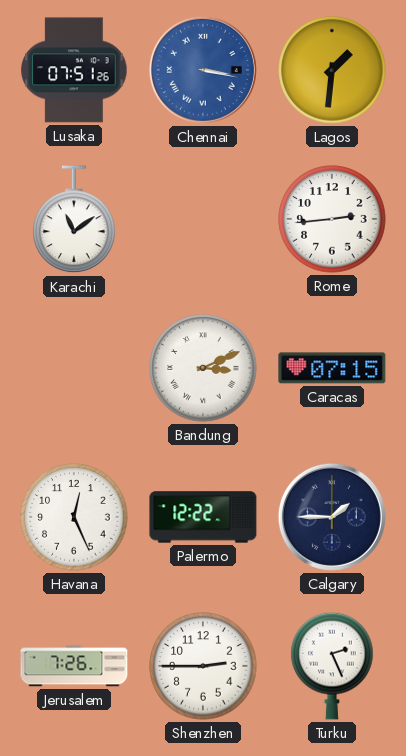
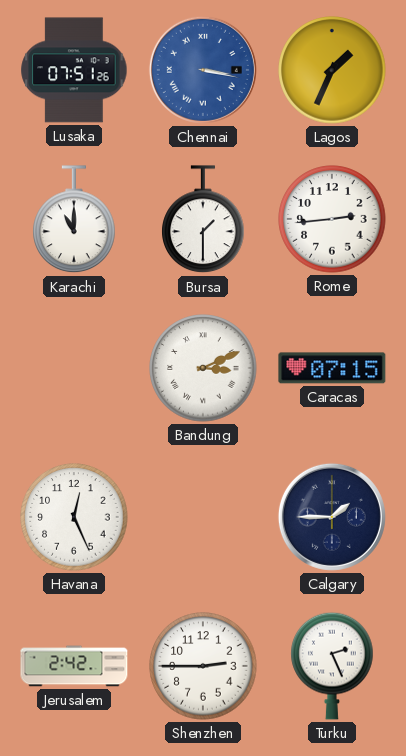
Lagos: 1:31 -> 1:34 (332, 70)
Karachi: 11:09 -> 11:00 (74, 220)
Bursa: none -> 1:30 (203, 220)
Palermo: 12:22 -> none (203, 517)
Jerusalem: 7:26 -> 2:42 (74, 666)
